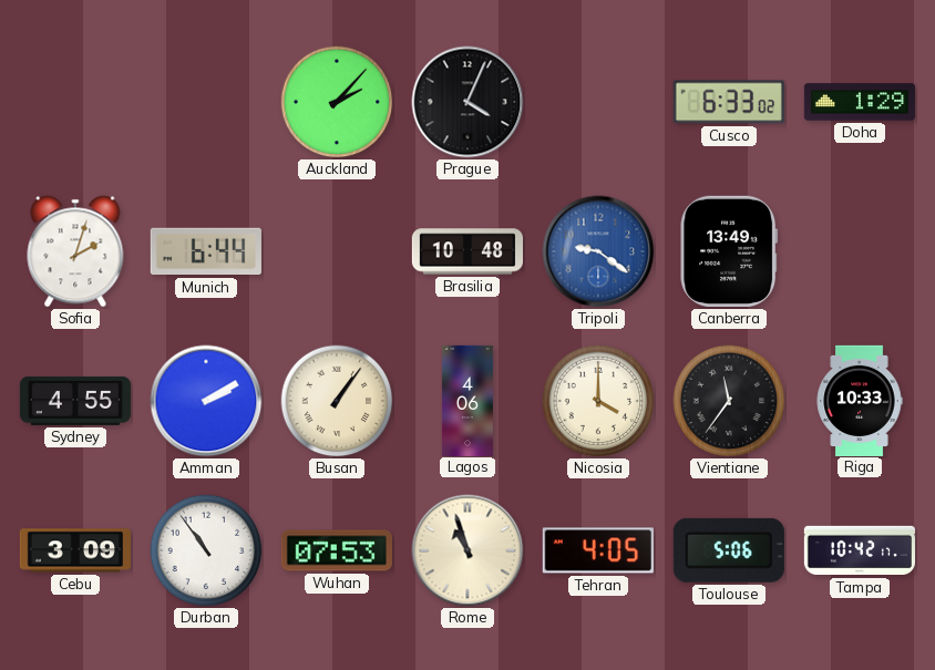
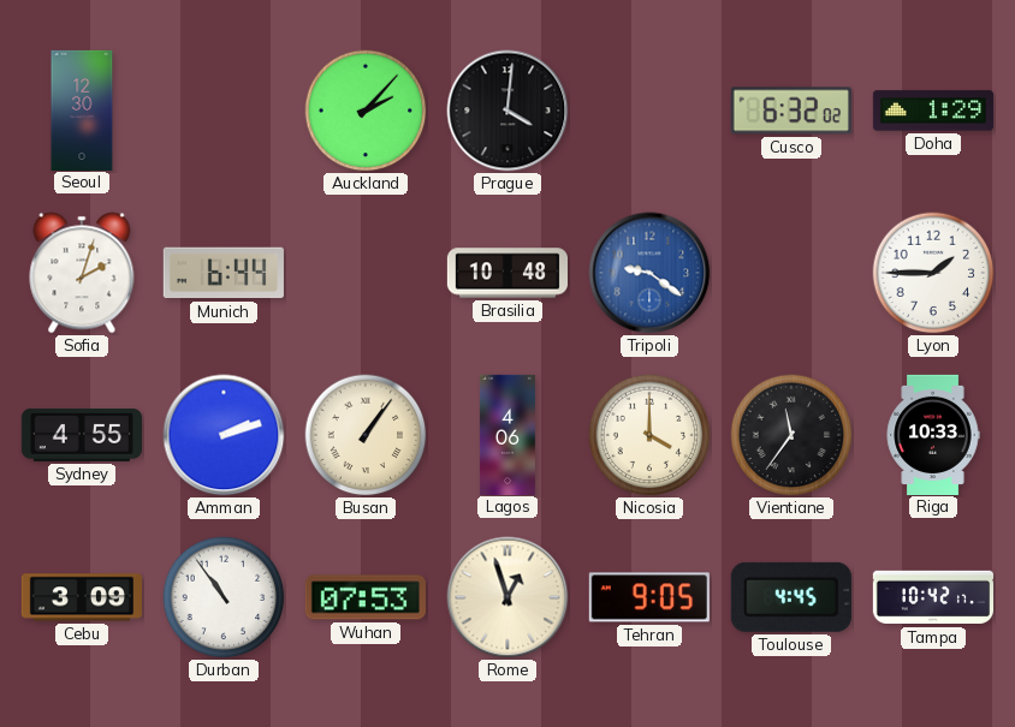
Seoul: none -> 12:30 (82, 109)
Prague: 4:04 -> 4:01 (507, 111)
Cusco: 6:33 -> 6:32 (791, 111)
Canberra: 13:49 -> none (729, 251)
Lyon: none -> 1:45 (933, 273)
Amman: 2:10 -> 2:12 (224, 435)
Rome: 10:57 -> 12:57 (507, 597)
Tehran: 4:05 -> 9:05 (649, 597)
Toulouse: 5:06 -> 4:45 (791, 597)
